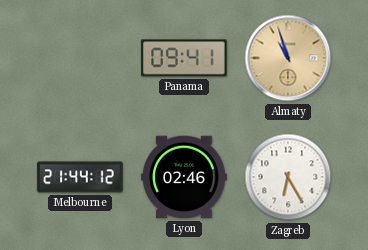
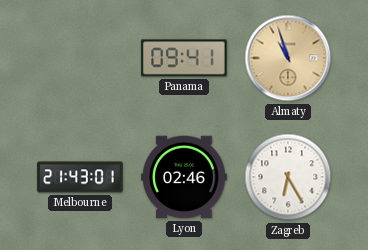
Melbourne: 21:44 -> 21:43 (80, 177)
